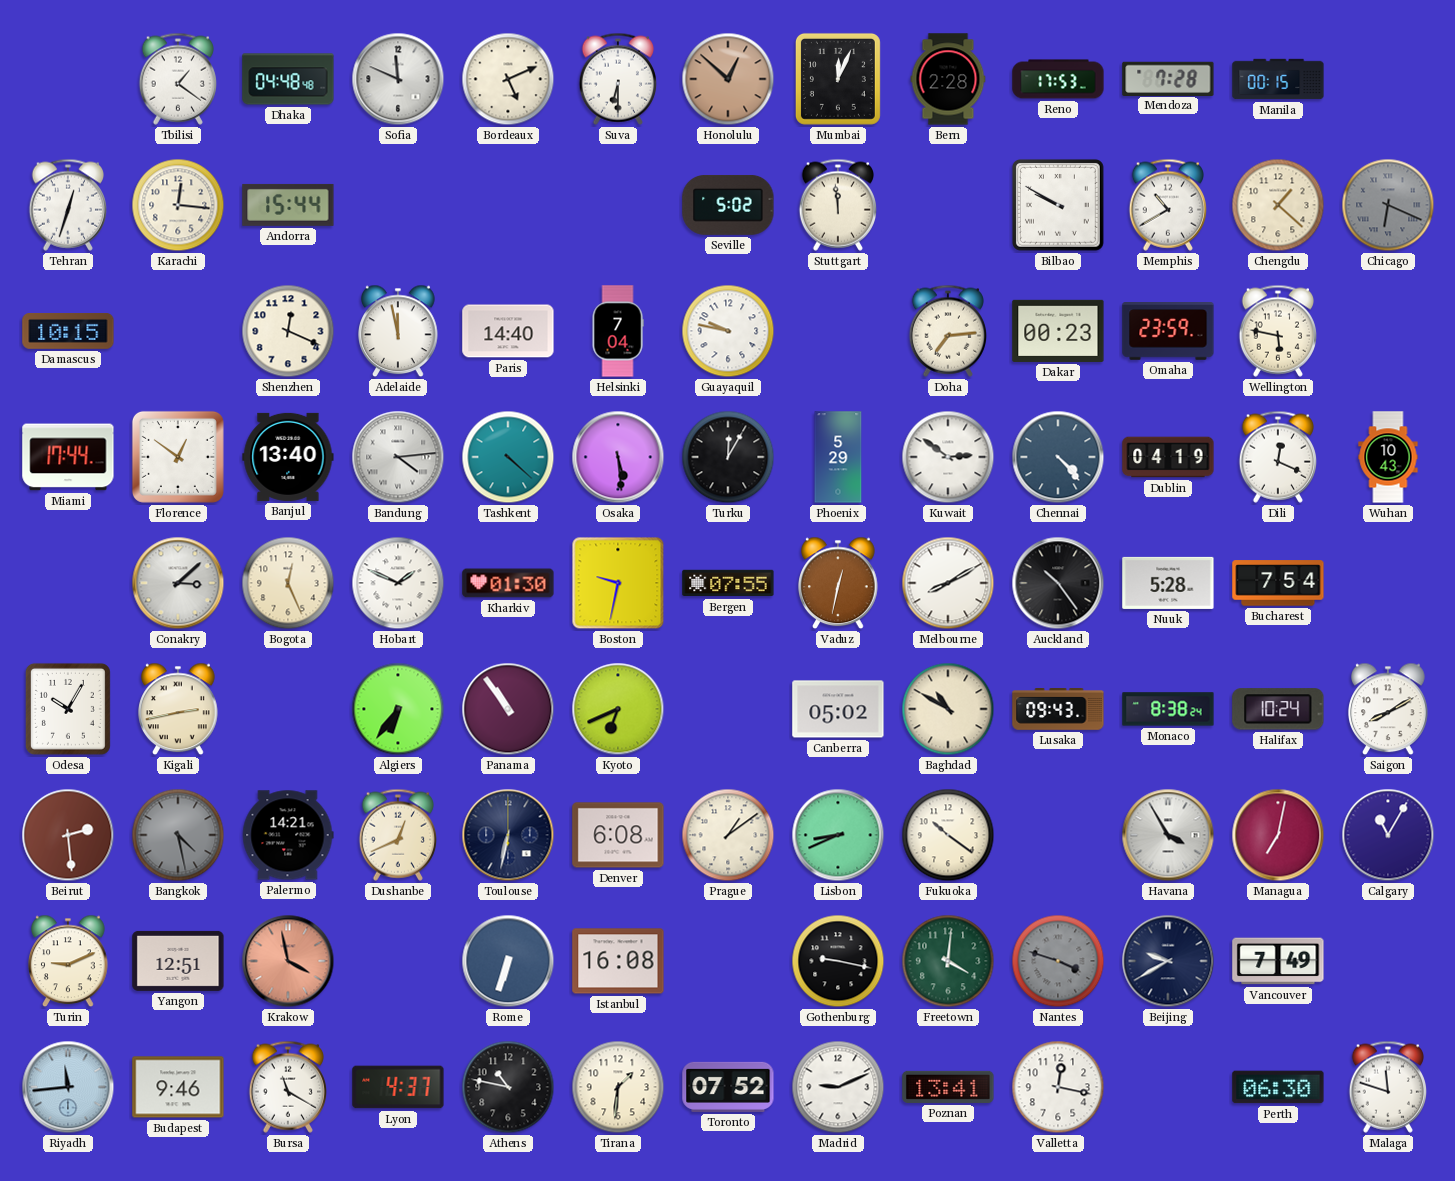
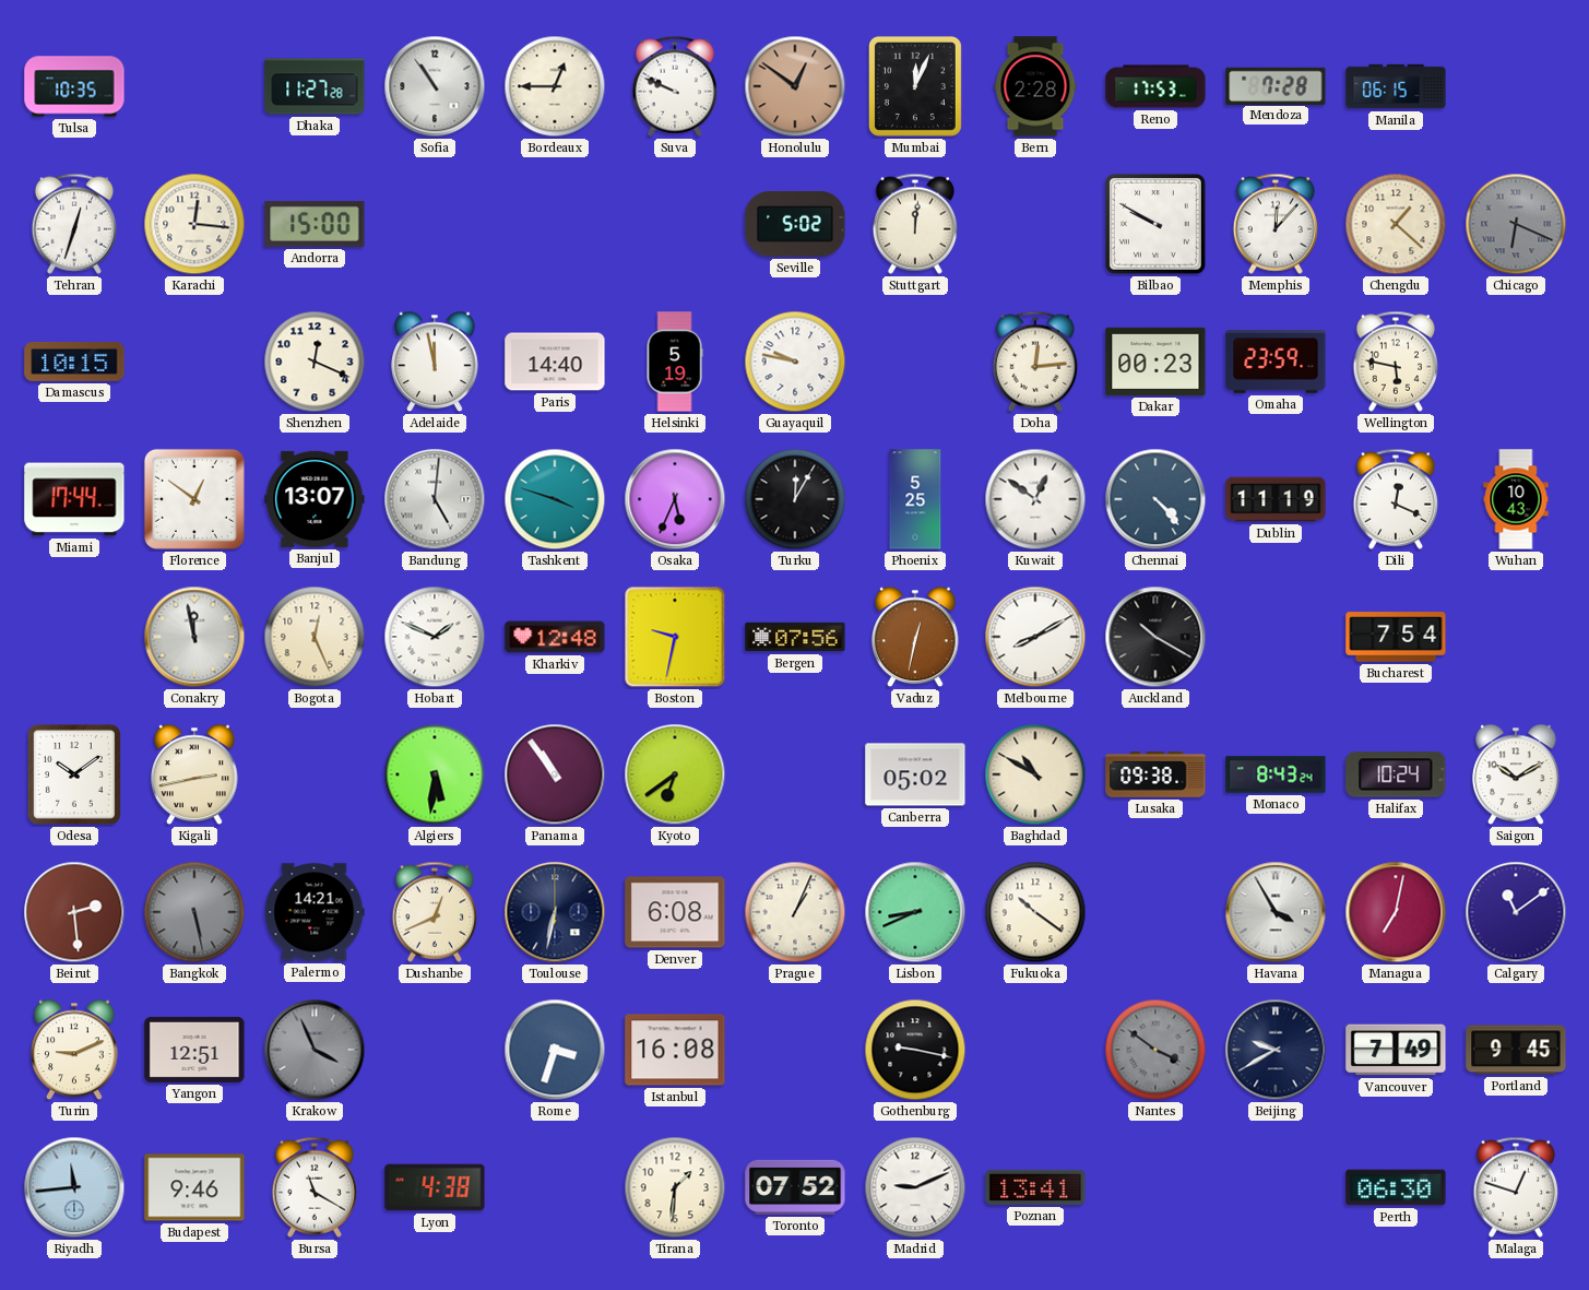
Tulsa: none -> 10:35 (74, 86)
Tbilisi: 1:21 -> none (177, 79)
Dhaka: 04:48 -> 11:27 (315, 86)
Sofia: 11:49 -> 10:54 (435, 86)
Bordeaux: 5:11 -> 12:45 (555, 86)
Suva: 6:30 -> 9:49 (674, 86)
Honolulu: 12:52 -> 12:51 (795, 86)
Manila: 00:15 -> 06:15 (1396, 86)
Andorra: 15:44 -> 15:00 (315, 224)
Stuttgart: 11:59 -> 12:01 (914, 224)
Memphis: 10:40 -> 12:07 (1274, 224)
Helsinki: 7:04 -> 5:19 (675, 362)
Doha: 7:14 -> 12:14 (1034, 362)
Banjul: 13:40 -> 13:07 (315, 499)
Bandung: 4:14 -> 5:01 (435, 499)
Tashkent: 4:22 -> 3:48 (555, 499)
Osaka: 5:29 -> 5:34 (675, 499)
Phoenix: 5:29 -> 5:25 (915, 499)
Kuwait: 2:51 -> 12:51 (1035, 499)
Dublin: 04:19 -> 11:19 (1276, 499)
Conakry: 3:08 -> 11:58 (194, 637)
Kharkiv: 01:30 -> 12:48 (555, 637)
Bergen: 07:55 -> 07:56 (795, 637)
Auckland: 10:24 -> 10:20 (1155, 637)
Nuuk: 5:28 -> none (1168, 583)
Odesa: 10:05 -> 10:09 (74, 774)
Algiers: 6:36 -> 5:31 (435, 774)
Kyoto: 6:41 -> 6:39 (675, 774)
Lusaka: 09:43 -> 09:38 (1155, 776)
Monaco: 8:38 -> 8:43 (1276, 774)
Saigon: 8:10 -> 10:10 (1516, 774)
Bangkok: 4:28 -> 5:28 (194, 912)
Prague: 1:09 -> 1:04 (795, 912)
Calgary: 11:05 -> 11:09 (1516, 912)
Krakow: 3:58 -> 3:56 (315, 1050)
Krakow dial: salmon -> grey (315, 1050)
Rome: 6:33 -> 3:33 (555, 1050)
Freetown: 4:01 -> none (948, 961)
Nantes: 3:48 -> 3:51 (1155, 1050)
Portland: none -> 9:45 (1516, 1050)
Lyon: 4:37 -> 4:38 (435, 1187)
Athens: 10:47 -> none (508, 1087)
Valletta: 12:17 -> none (1058, 1087)
Malaga: 11:48 -> 12:48 (1515, 1187)
